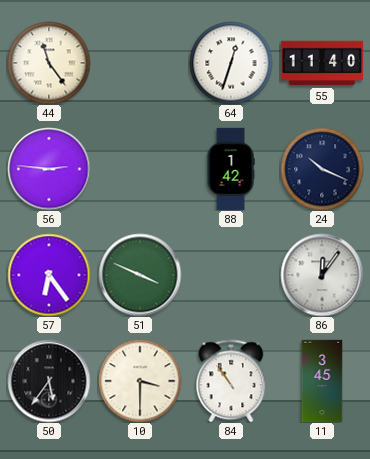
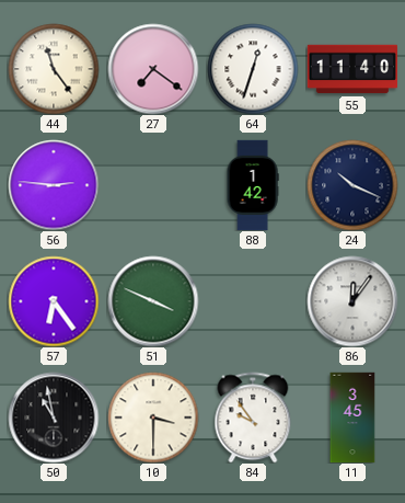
27: none -> 7:21 (153, 69)
50: 5:36 -> 10:58 (54, 418)
84: 10:54 -> 9:54 (253, 418)
